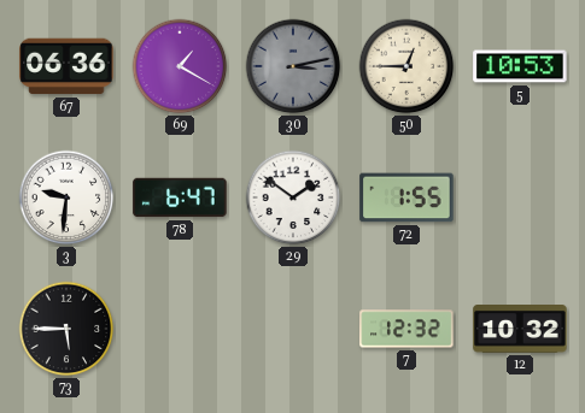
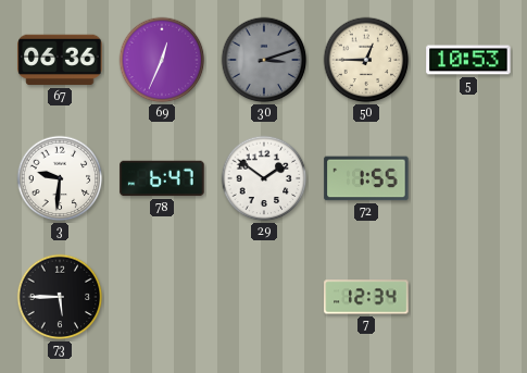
69: 1:20 -> 12:34 (162, 60)
30: 3:13 -> 3:12 (264, 60)
7: 12:32 -> 12:34 (366, 297)
12: 10:32 -> none (520, 330)
